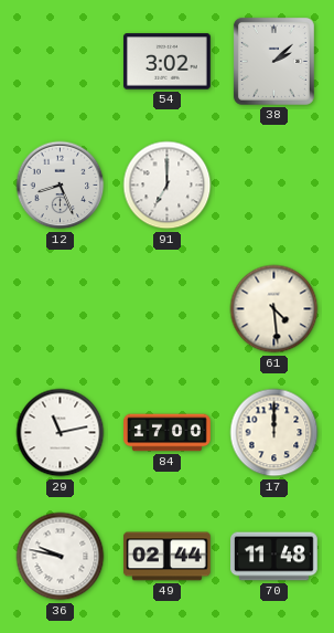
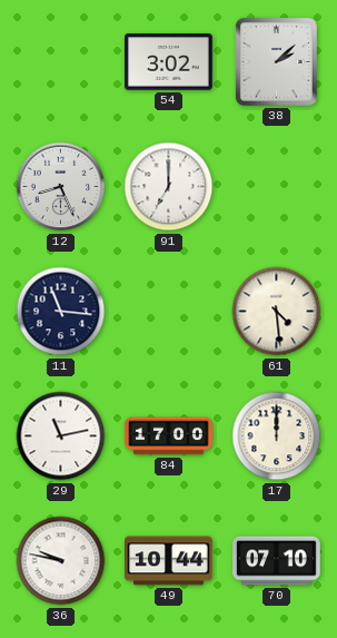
11: none -> 11:16 (61, 312)
49: 02:44 -> 10:44 (169, 561)
70: 11:48 -> 07:10 (277, 561)
